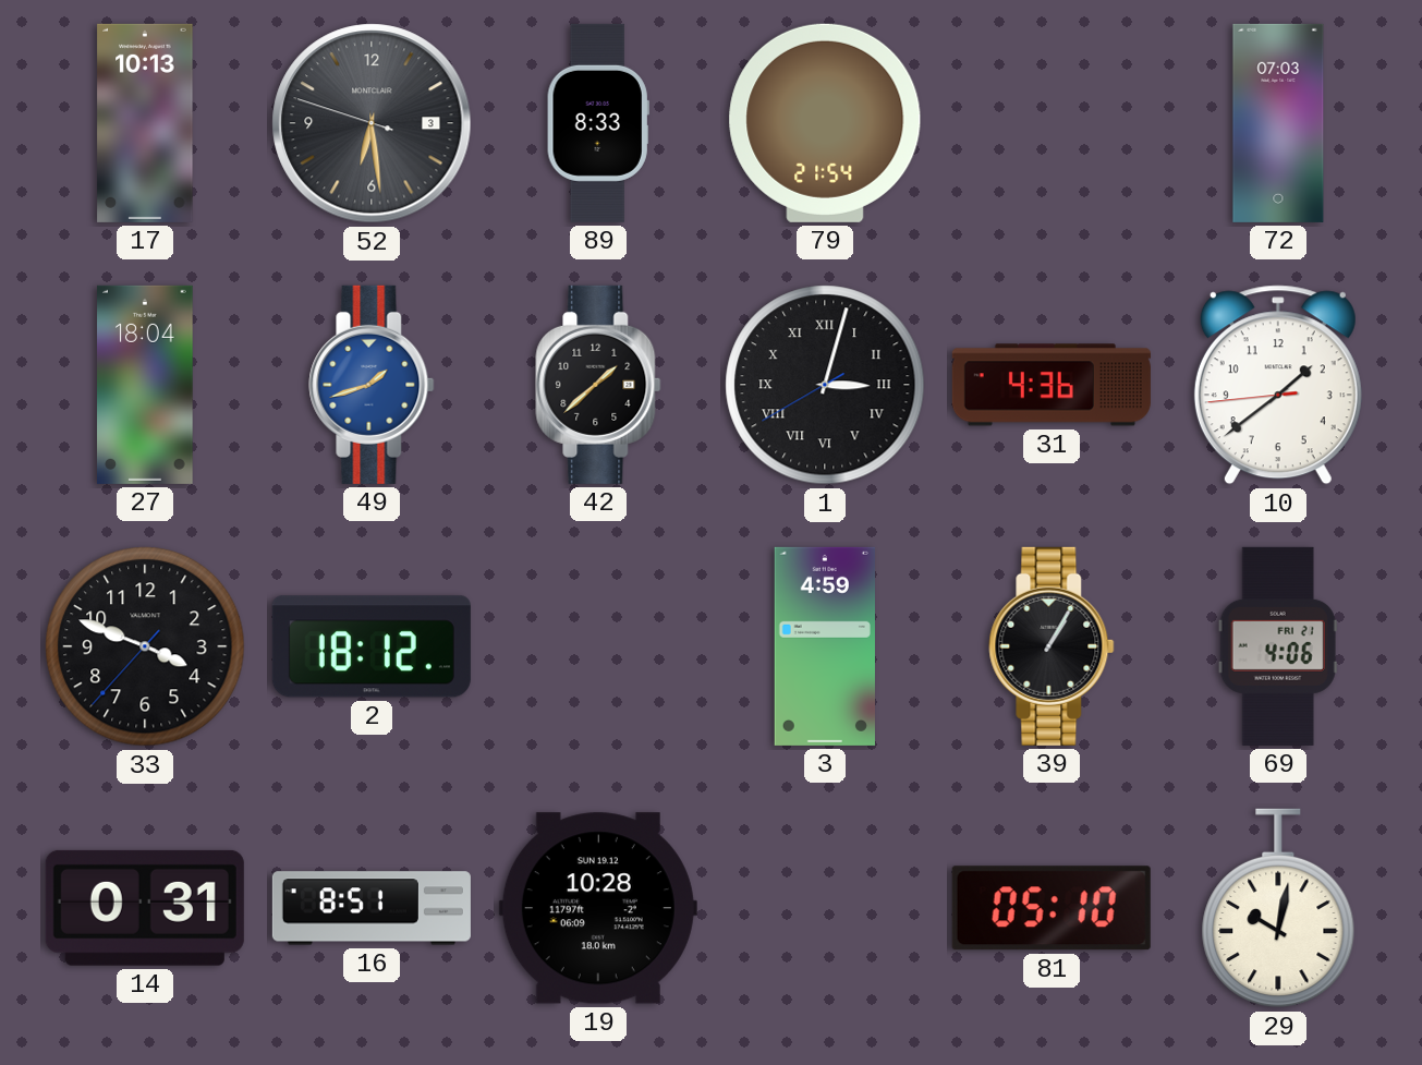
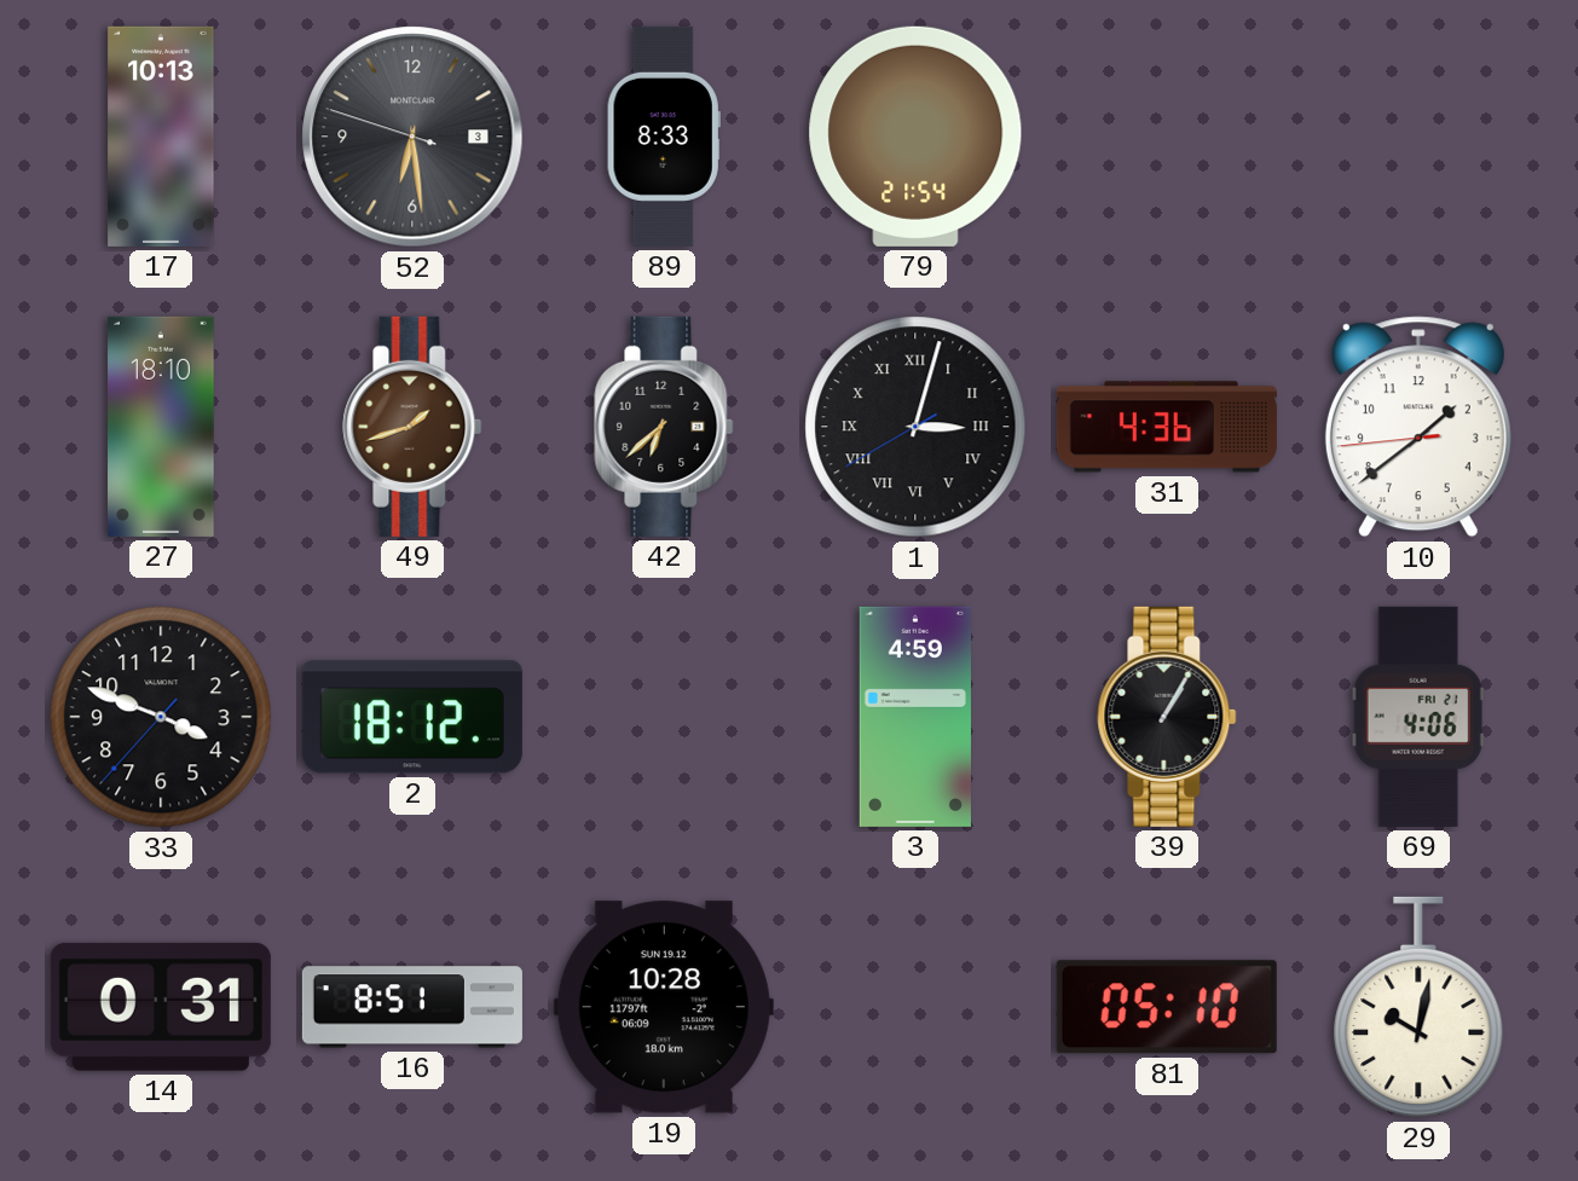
72: 07:03 -> none (1278, 123)
27: 18:04 -> 18:10 (161, 427)
49 dial: blue -> brown (412, 427)
42: 1:38 -> 6:38 (664, 427)
